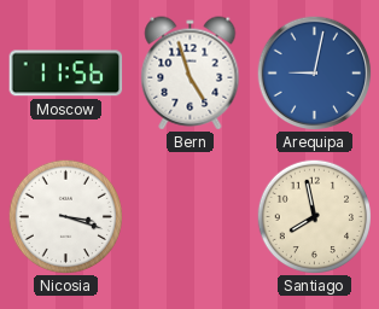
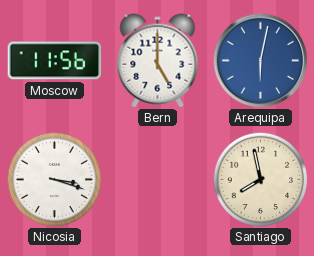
Bern: 4:57 -> 5:00 (158, 61)
Arequipa: 9:02 -> 6:02 (260, 60)
